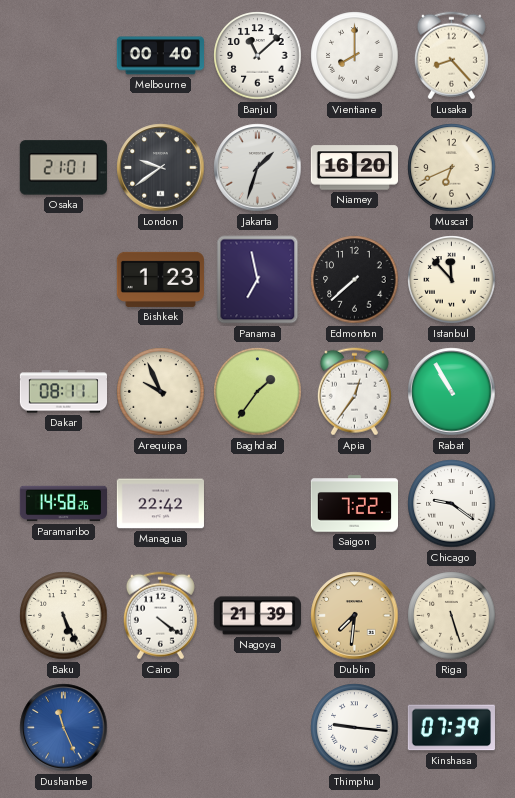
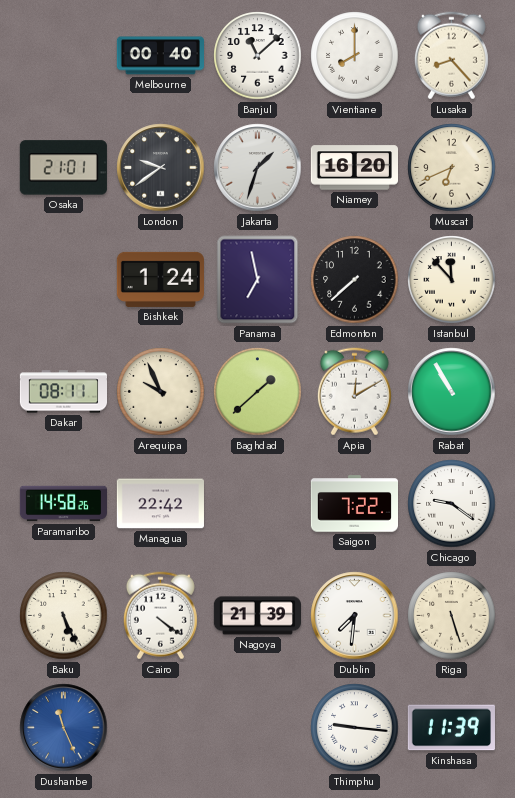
Bishkek: 1:23 -> 1:24 (160, 279)
Baghdad: 1:36 -> 1:38 (258, 392)
Apia: 12:36 -> 12:10 (354, 392)
Dublin dial: champagne -> white (355, 616)
Kinshasa: 07:39 -> 11:39 (451, 728)
